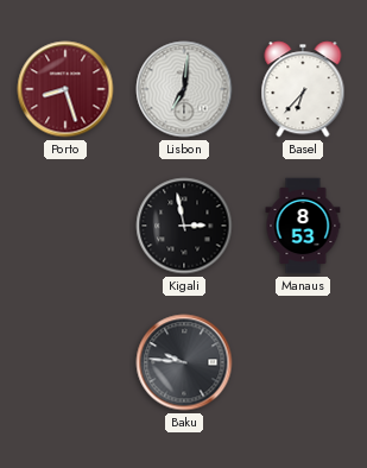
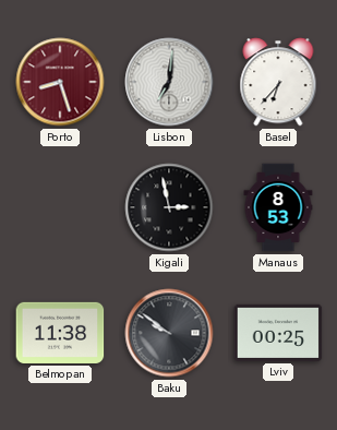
Belmopan: none -> 11:38 (60, 333)
Baku: 9:46 -> 9:51 (169, 333)
Lviv: none -> 00:25 (278, 333)
